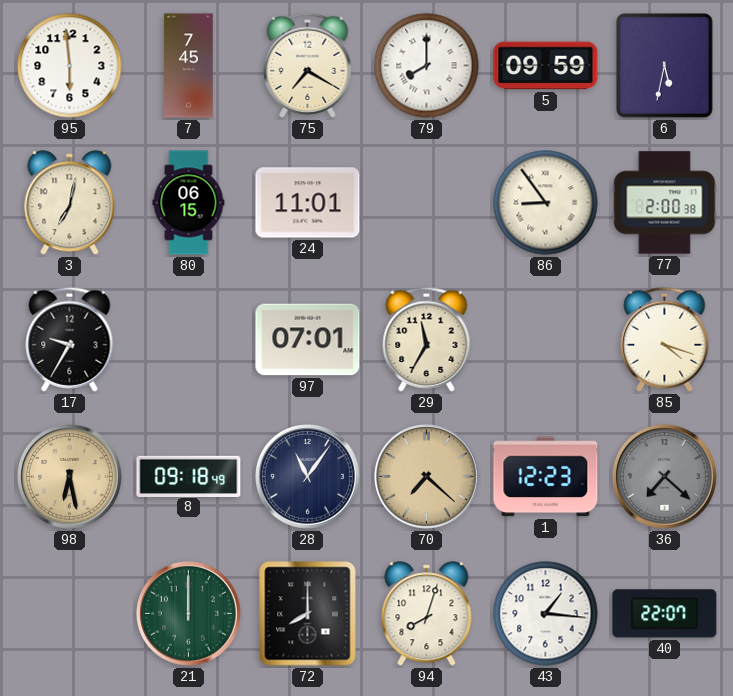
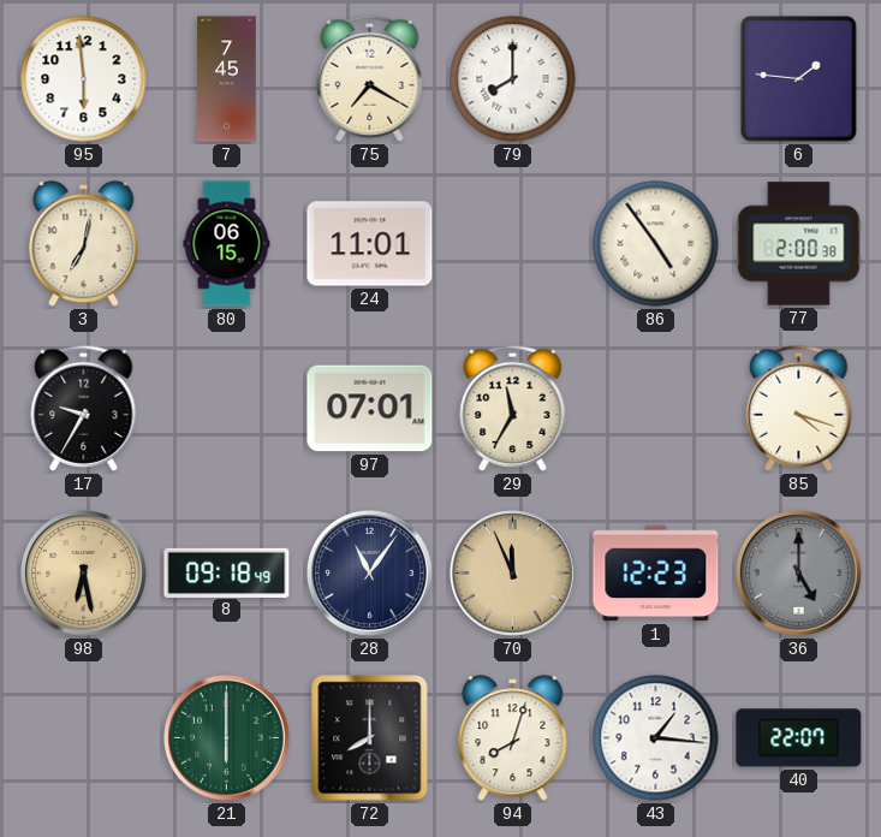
5: 09:59 -> none (546, 66)
6: 5:32 -> 1:46 (799, 79)
86: 8:54 -> 4:54 (656, 244)
70: 7:22 -> 11:56 (513, 574)
36: 7:22 -> 5:00 (799, 574)
21: 12:00 -> 6:00 (227, 738)
